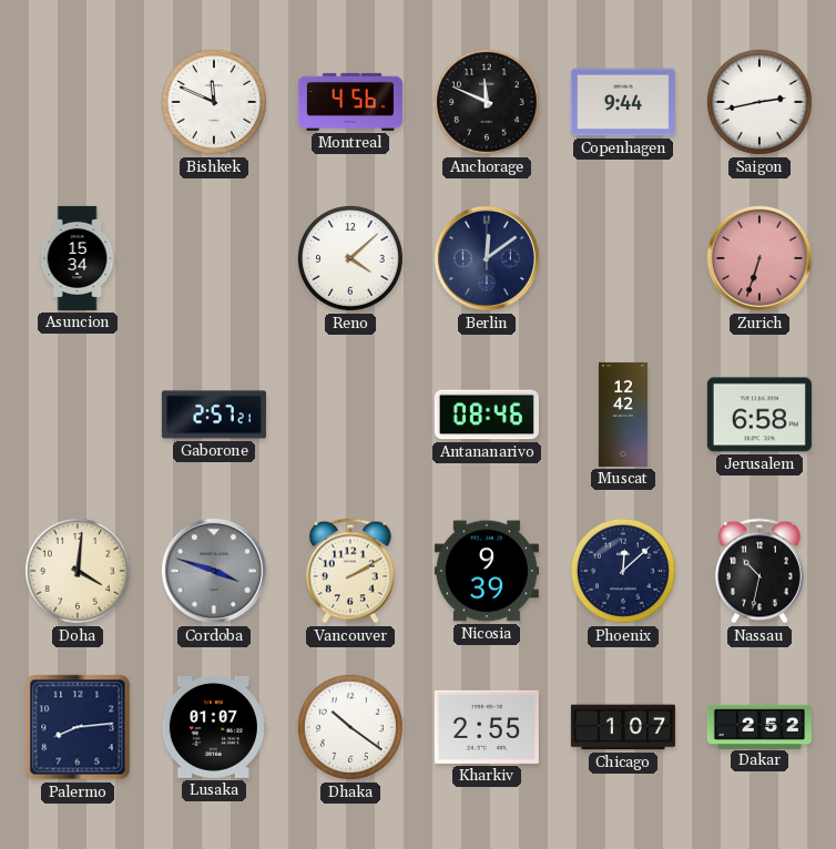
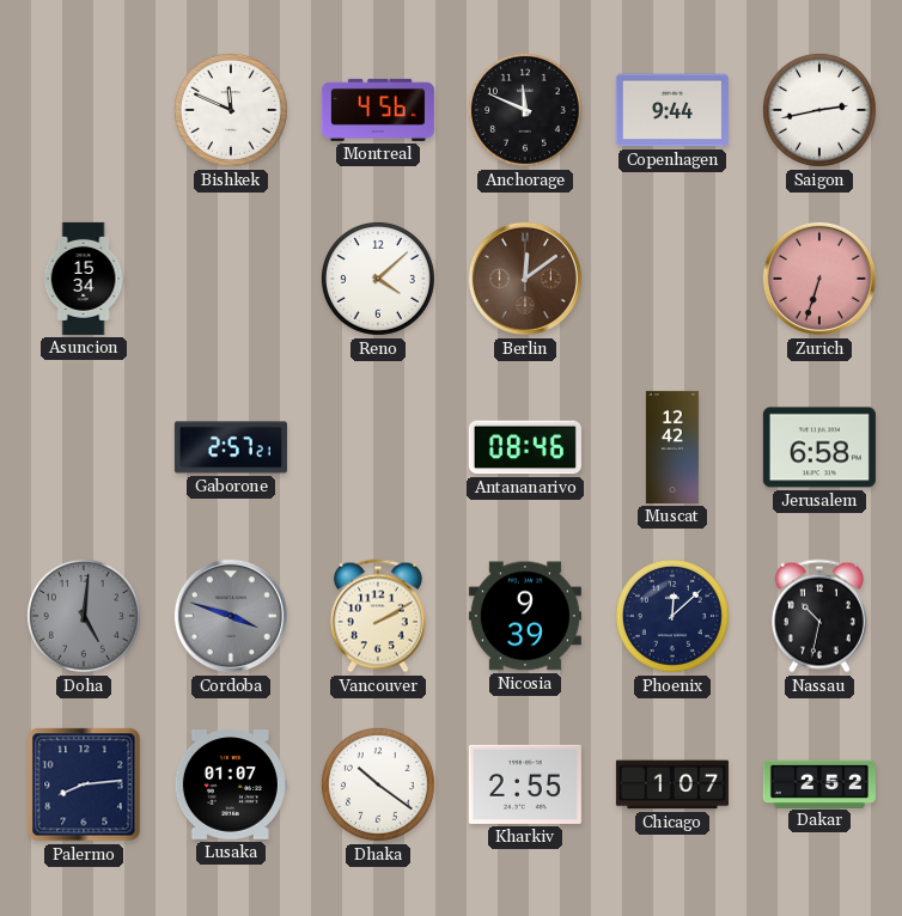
Berlin dial: navy -> brown (525, 279)
Doha: 4:01 -> 5:01 (84, 616)
Doha dial: cream -> grey (84, 616)
